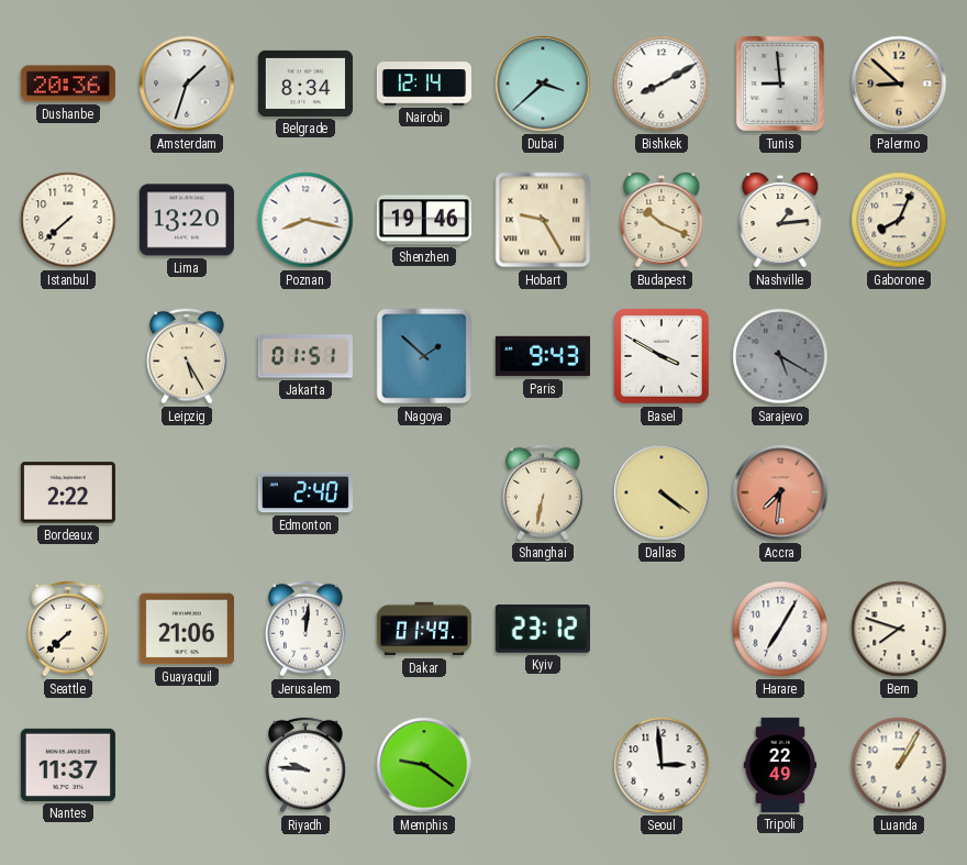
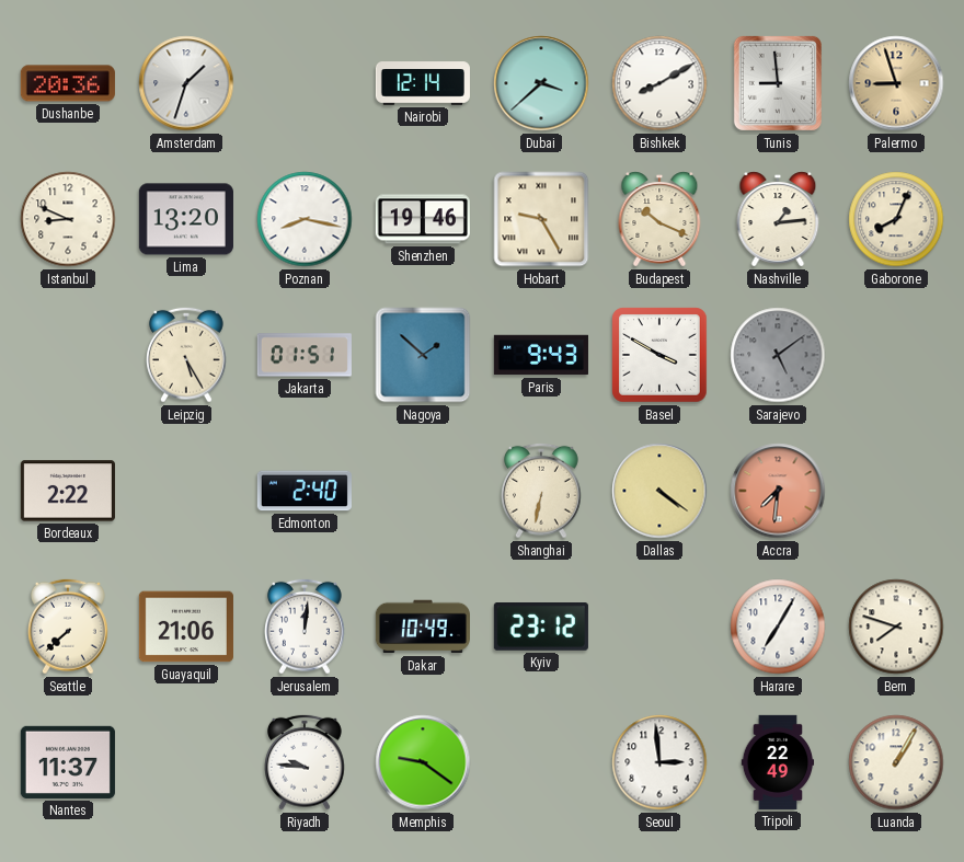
Belgrade: 8:34 -> none (305, 84)
Palermo: 8:52 -> 8:57 (896, 83)
Istanbul: 7:38 -> 8:49 (68, 219)
Sarajevo: 5:20 -> 5:09 (778, 355)
Dakar: 01:49 -> 10:49 (423, 627)
